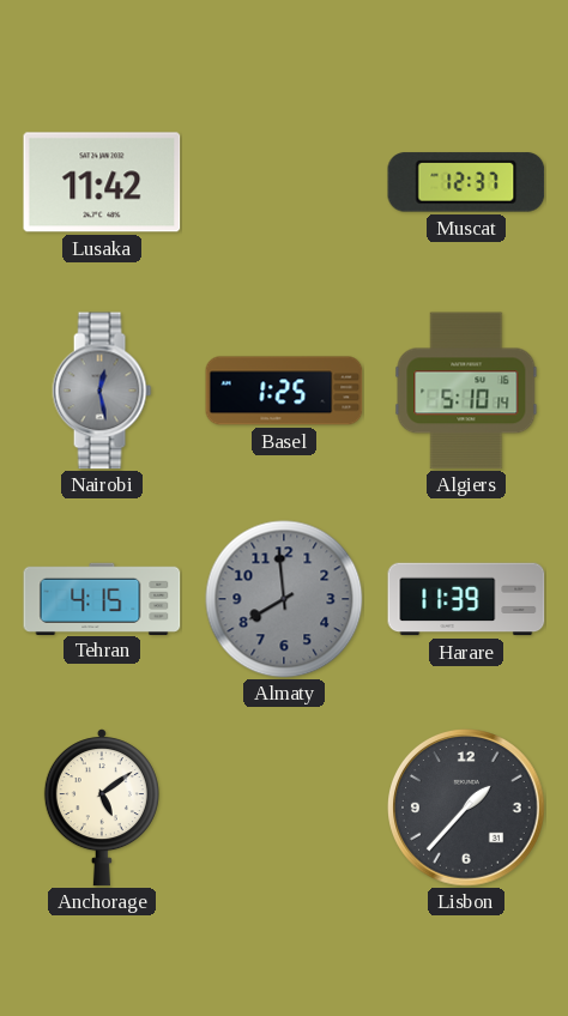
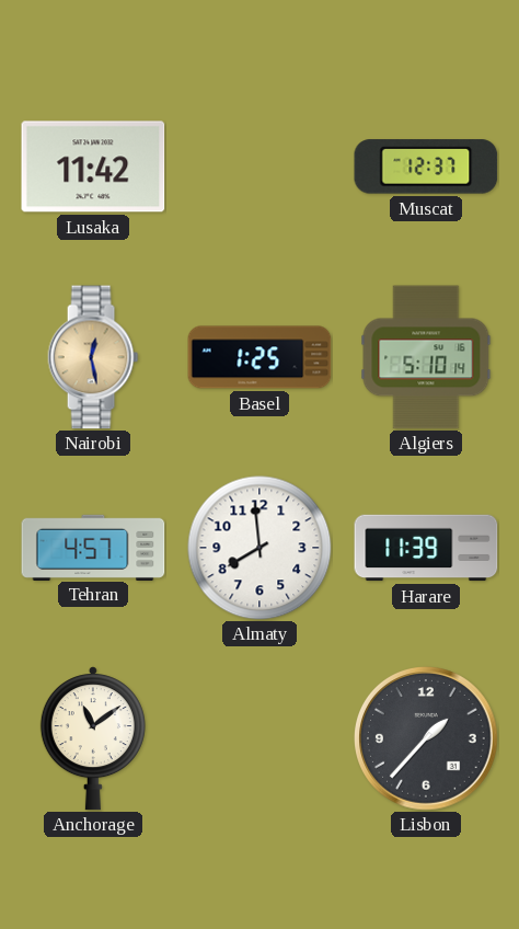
Nairobi dial: grey -> champagne (93, 357)
Tehran: 4:15 -> 4:57 (93, 547)
Almaty dial: grey -> white (259, 548)
Anchorage: 5:09 -> 11:09 (93, 738)
